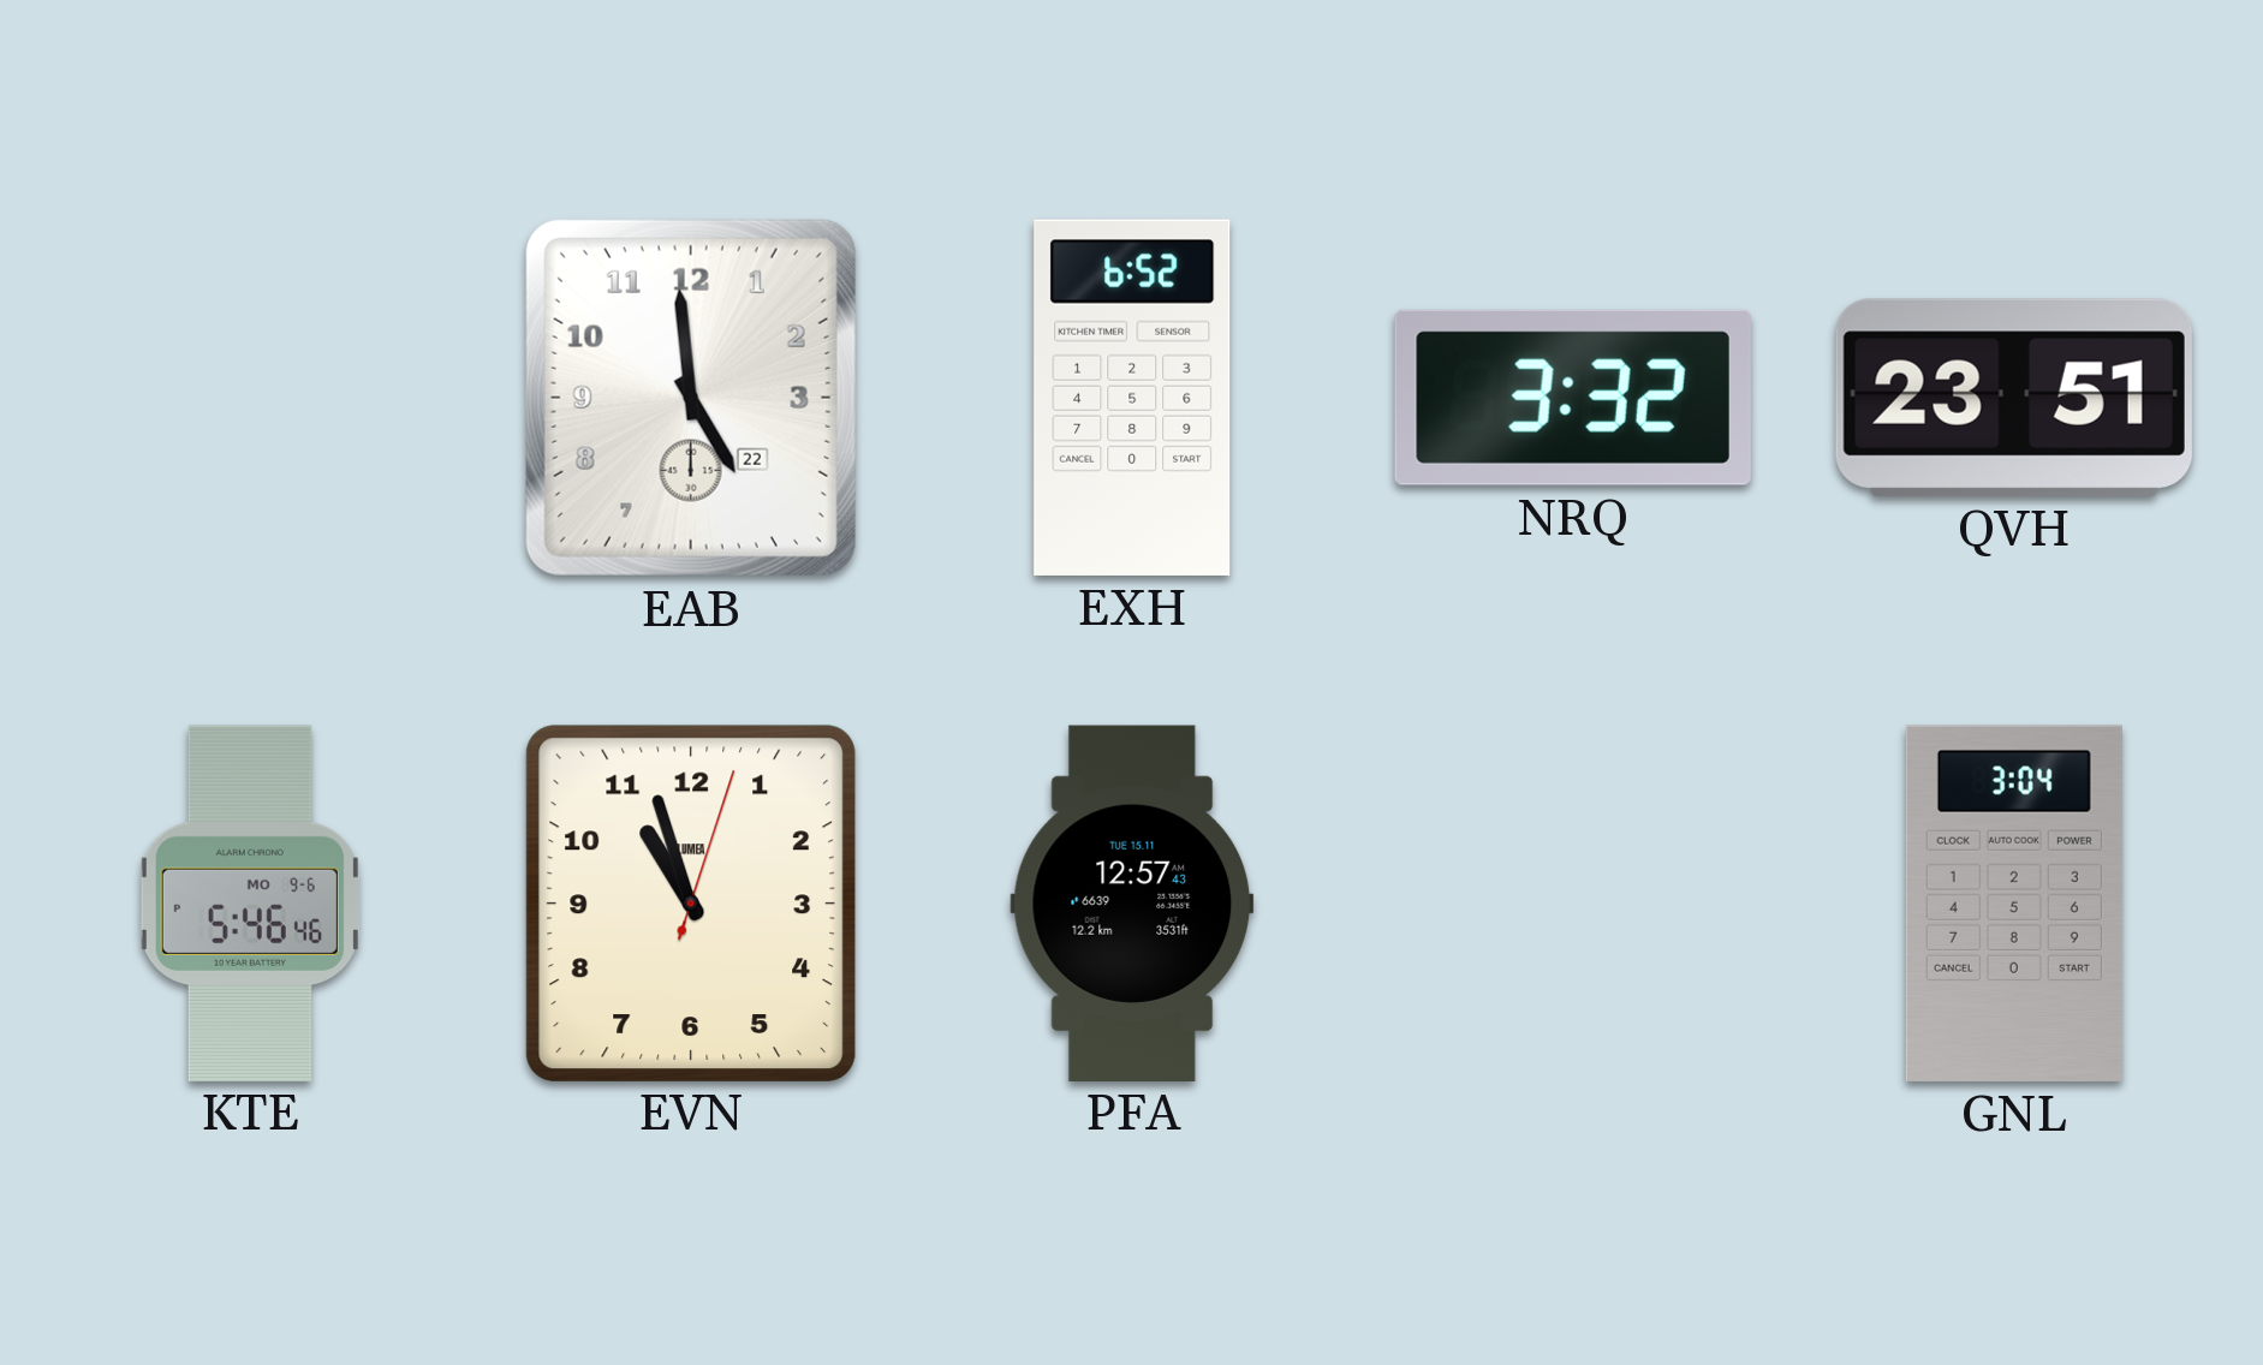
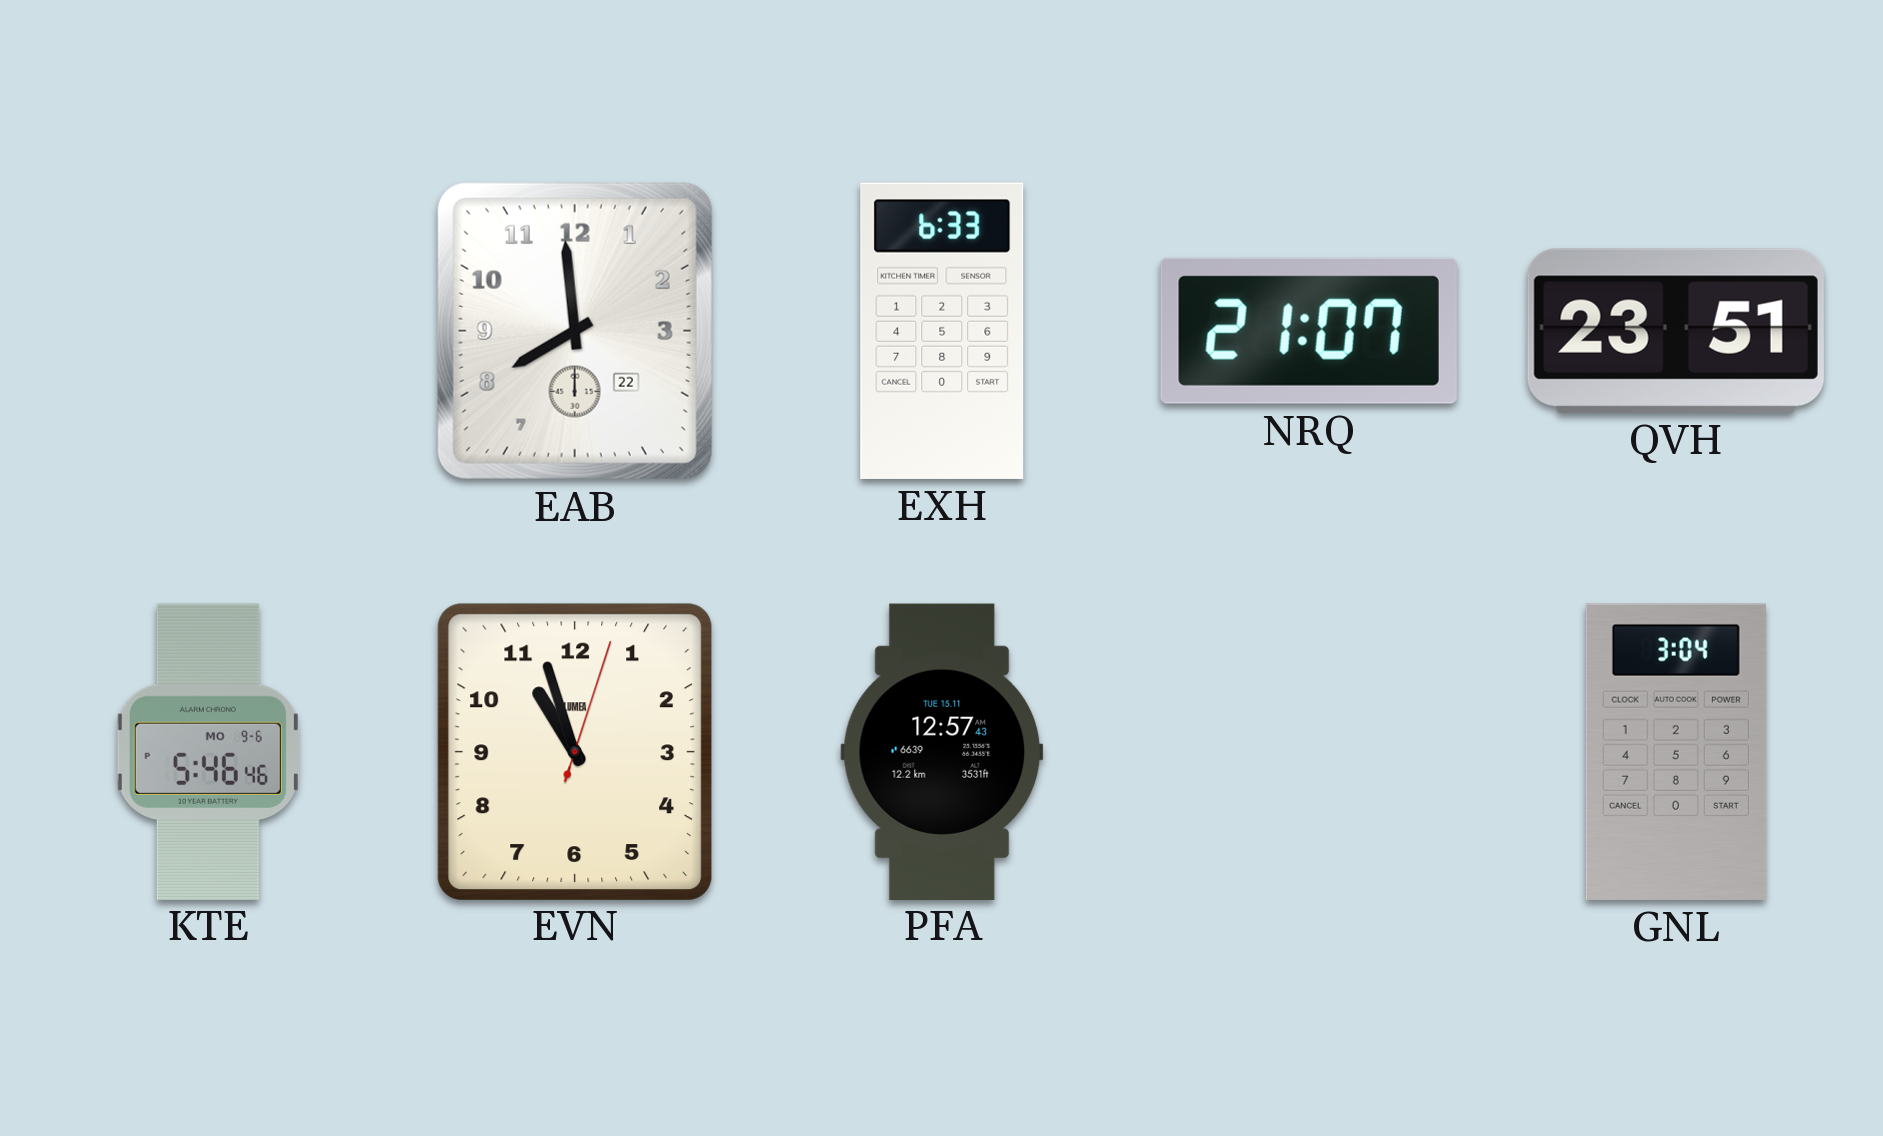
EAB: 4:59 -> 7:59 (575, 331)
EXH: 6:52 -> 6:33 (942, 331)
NRQ: 3:32 -> 21:07 (1309, 331)
